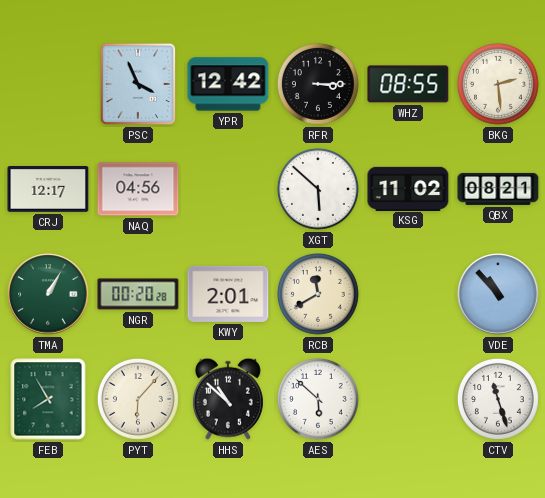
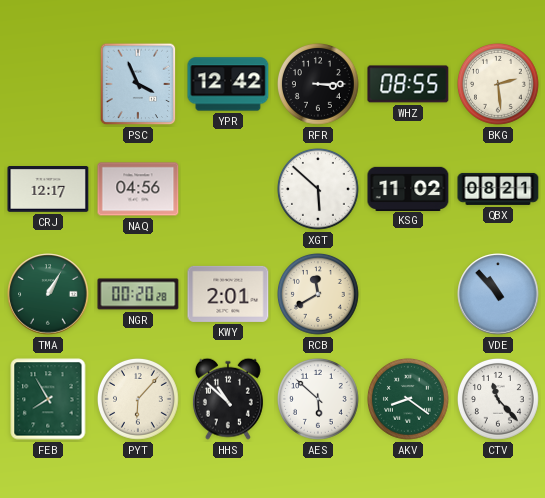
AKV: none -> 8:21 (409, 400)
CTV: 11:27 -> 11:23 (499, 400)
